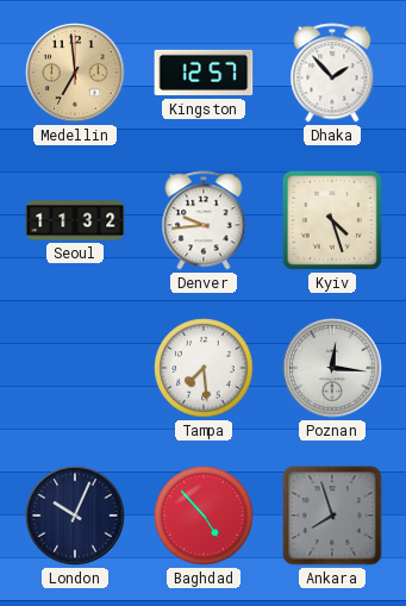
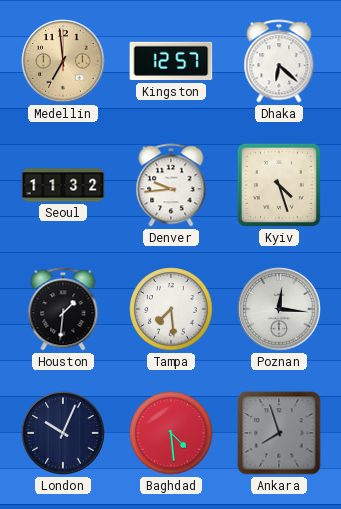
Dhaka: 1:53 -> 6:22 (279, 61)
Houston: none -> 1:31 (63, 309)
Baghdad: 4:53 -> 4:29 (171, 433)
